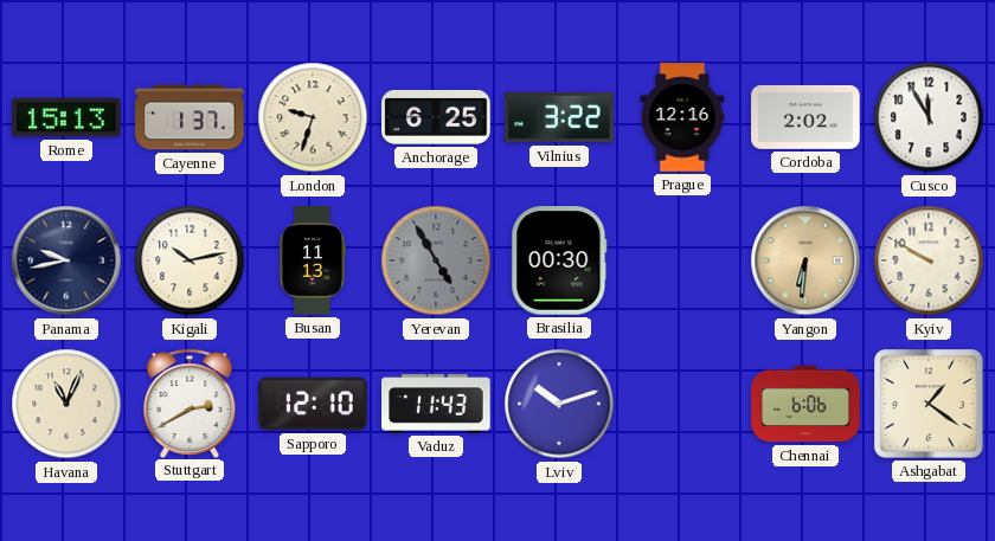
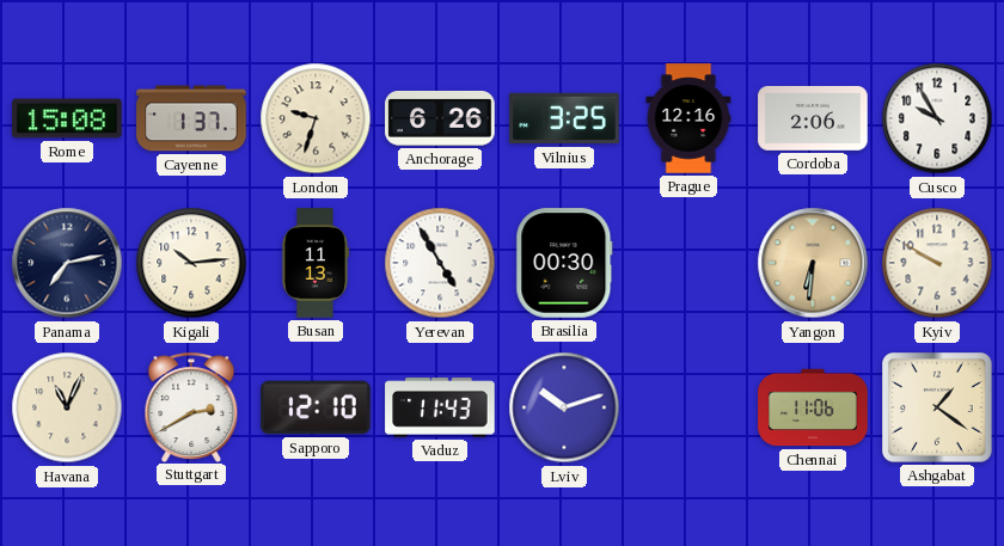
Rome: 15:13 -> 15:08 (67, 118)
Anchorage: 6:25 -> 6:26 (440, 119)
Vilnius: 3:22 -> 3:25 (564, 118)
Cordoba: 2:02 -> 2:06 (813, 118)
Cusco: 11:55 -> 9:55 (937, 118)
Panama: 9:43 -> 7:13 (67, 263)
Kigali: 10:13 -> 10:14 (191, 263)
Yerevan dial: grey -> white (440, 263)
Chennai: 6:06 -> 11:06 (813, 407)
